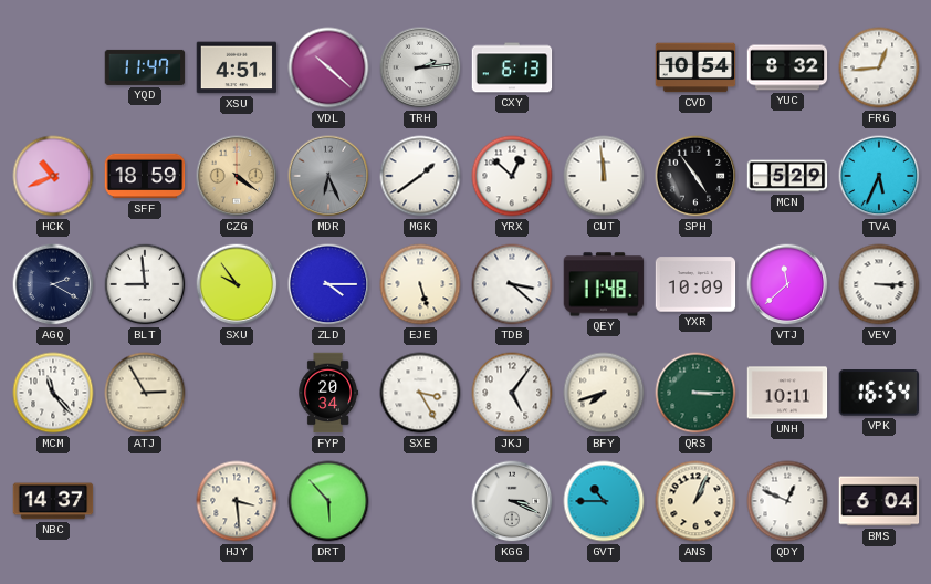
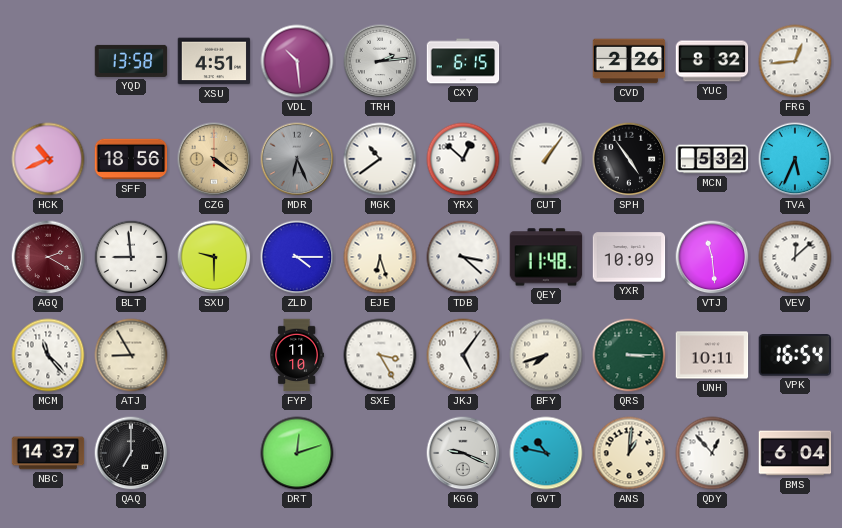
YQD: 11:47 -> 13:58 (131, 61)
VDL: 10:22 -> 10:29 (297, 61)
CXY: 6:13 -> 6:15 (463, 61)
CVD: 10:54 -> 2:26 (629, 61)
SFF: 18:59 -> 18:56 (131, 159)
MGK: 1:39 -> 10:39 (380, 159)
CUT: 11:59 -> 1:06 (546, 159)
MCN: 5:29 -> 5:32 (712, 159)
AGQ dial: navy -> burgundy (48, 257)
SXU: 9:54 -> 9:30 (214, 257)
EJE: 5:27 -> 6:27 (380, 257)
VTJ: 11:38 -> 11:29 (712, 257)
VEV: 3:15 -> 12:08 (795, 257)
ATJ: 2:55 -> 8:55 (131, 355)
FYP: 20:34 -> 11:10 (297, 355)
QAQ: none -> 7:00 (131, 453)
HJY: 3:29 -> none (237, 501)
DRT: 5:53 -> 12:12 (297, 453)
KGG: 3:19 -> 9:19 (463, 453)
GVT: 10:45 -> 10:47 (546, 453)
ANS: 1:04 -> 1:01 (629, 453)
QDY: 12:49 -> 12:53 (712, 453)
